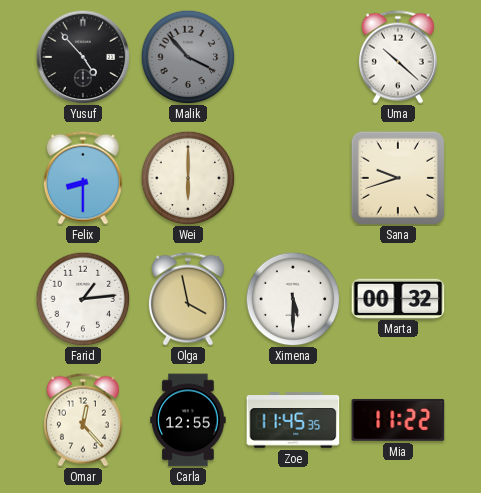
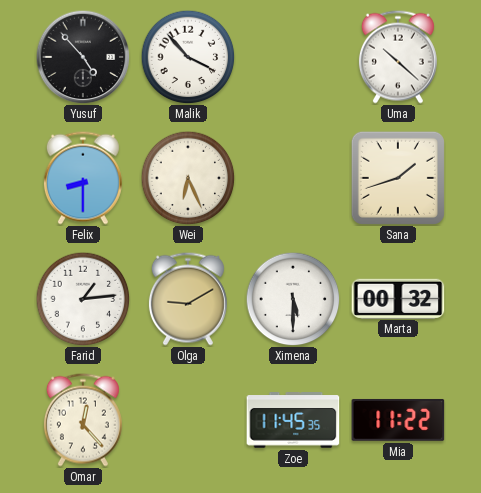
Malik dial: grey -> white (188, 57)
Wei: 6:00 -> 6:26 (188, 178)
Sana: 9:42 -> 1:42 (398, 178)
Olga: 3:58 -> 9:10 (188, 299)
Carla: 12:55 -> none (188, 420)
